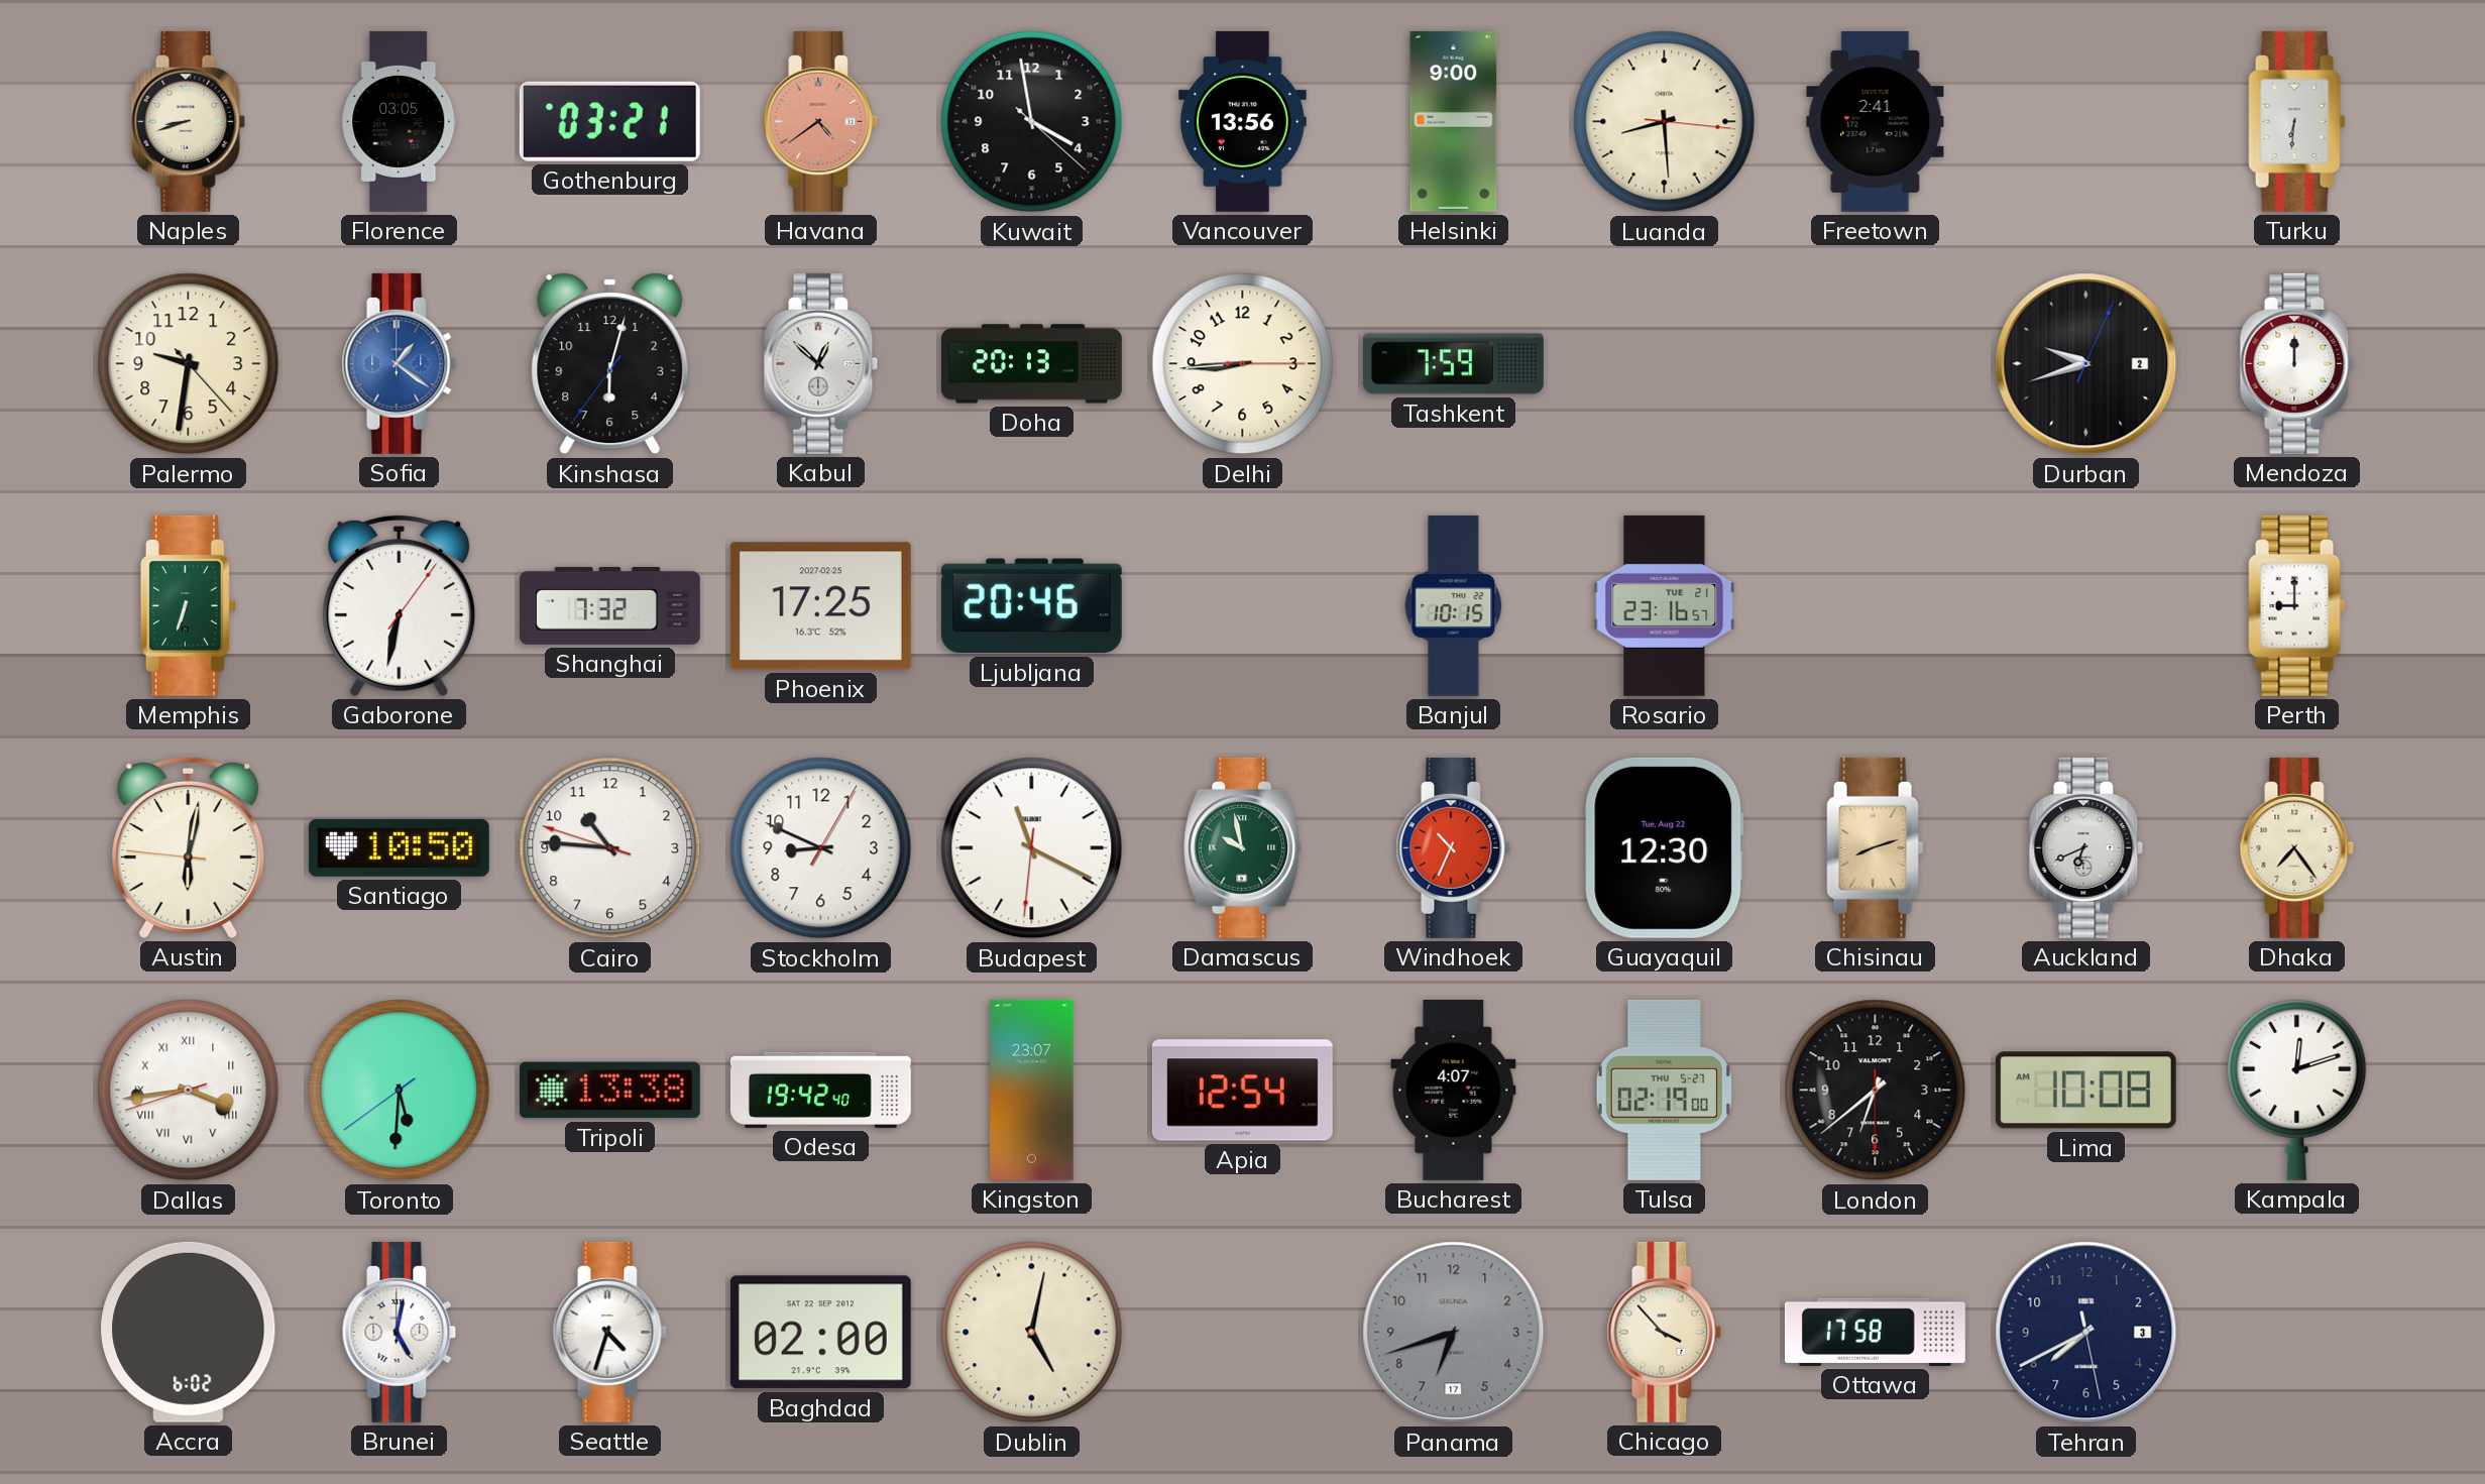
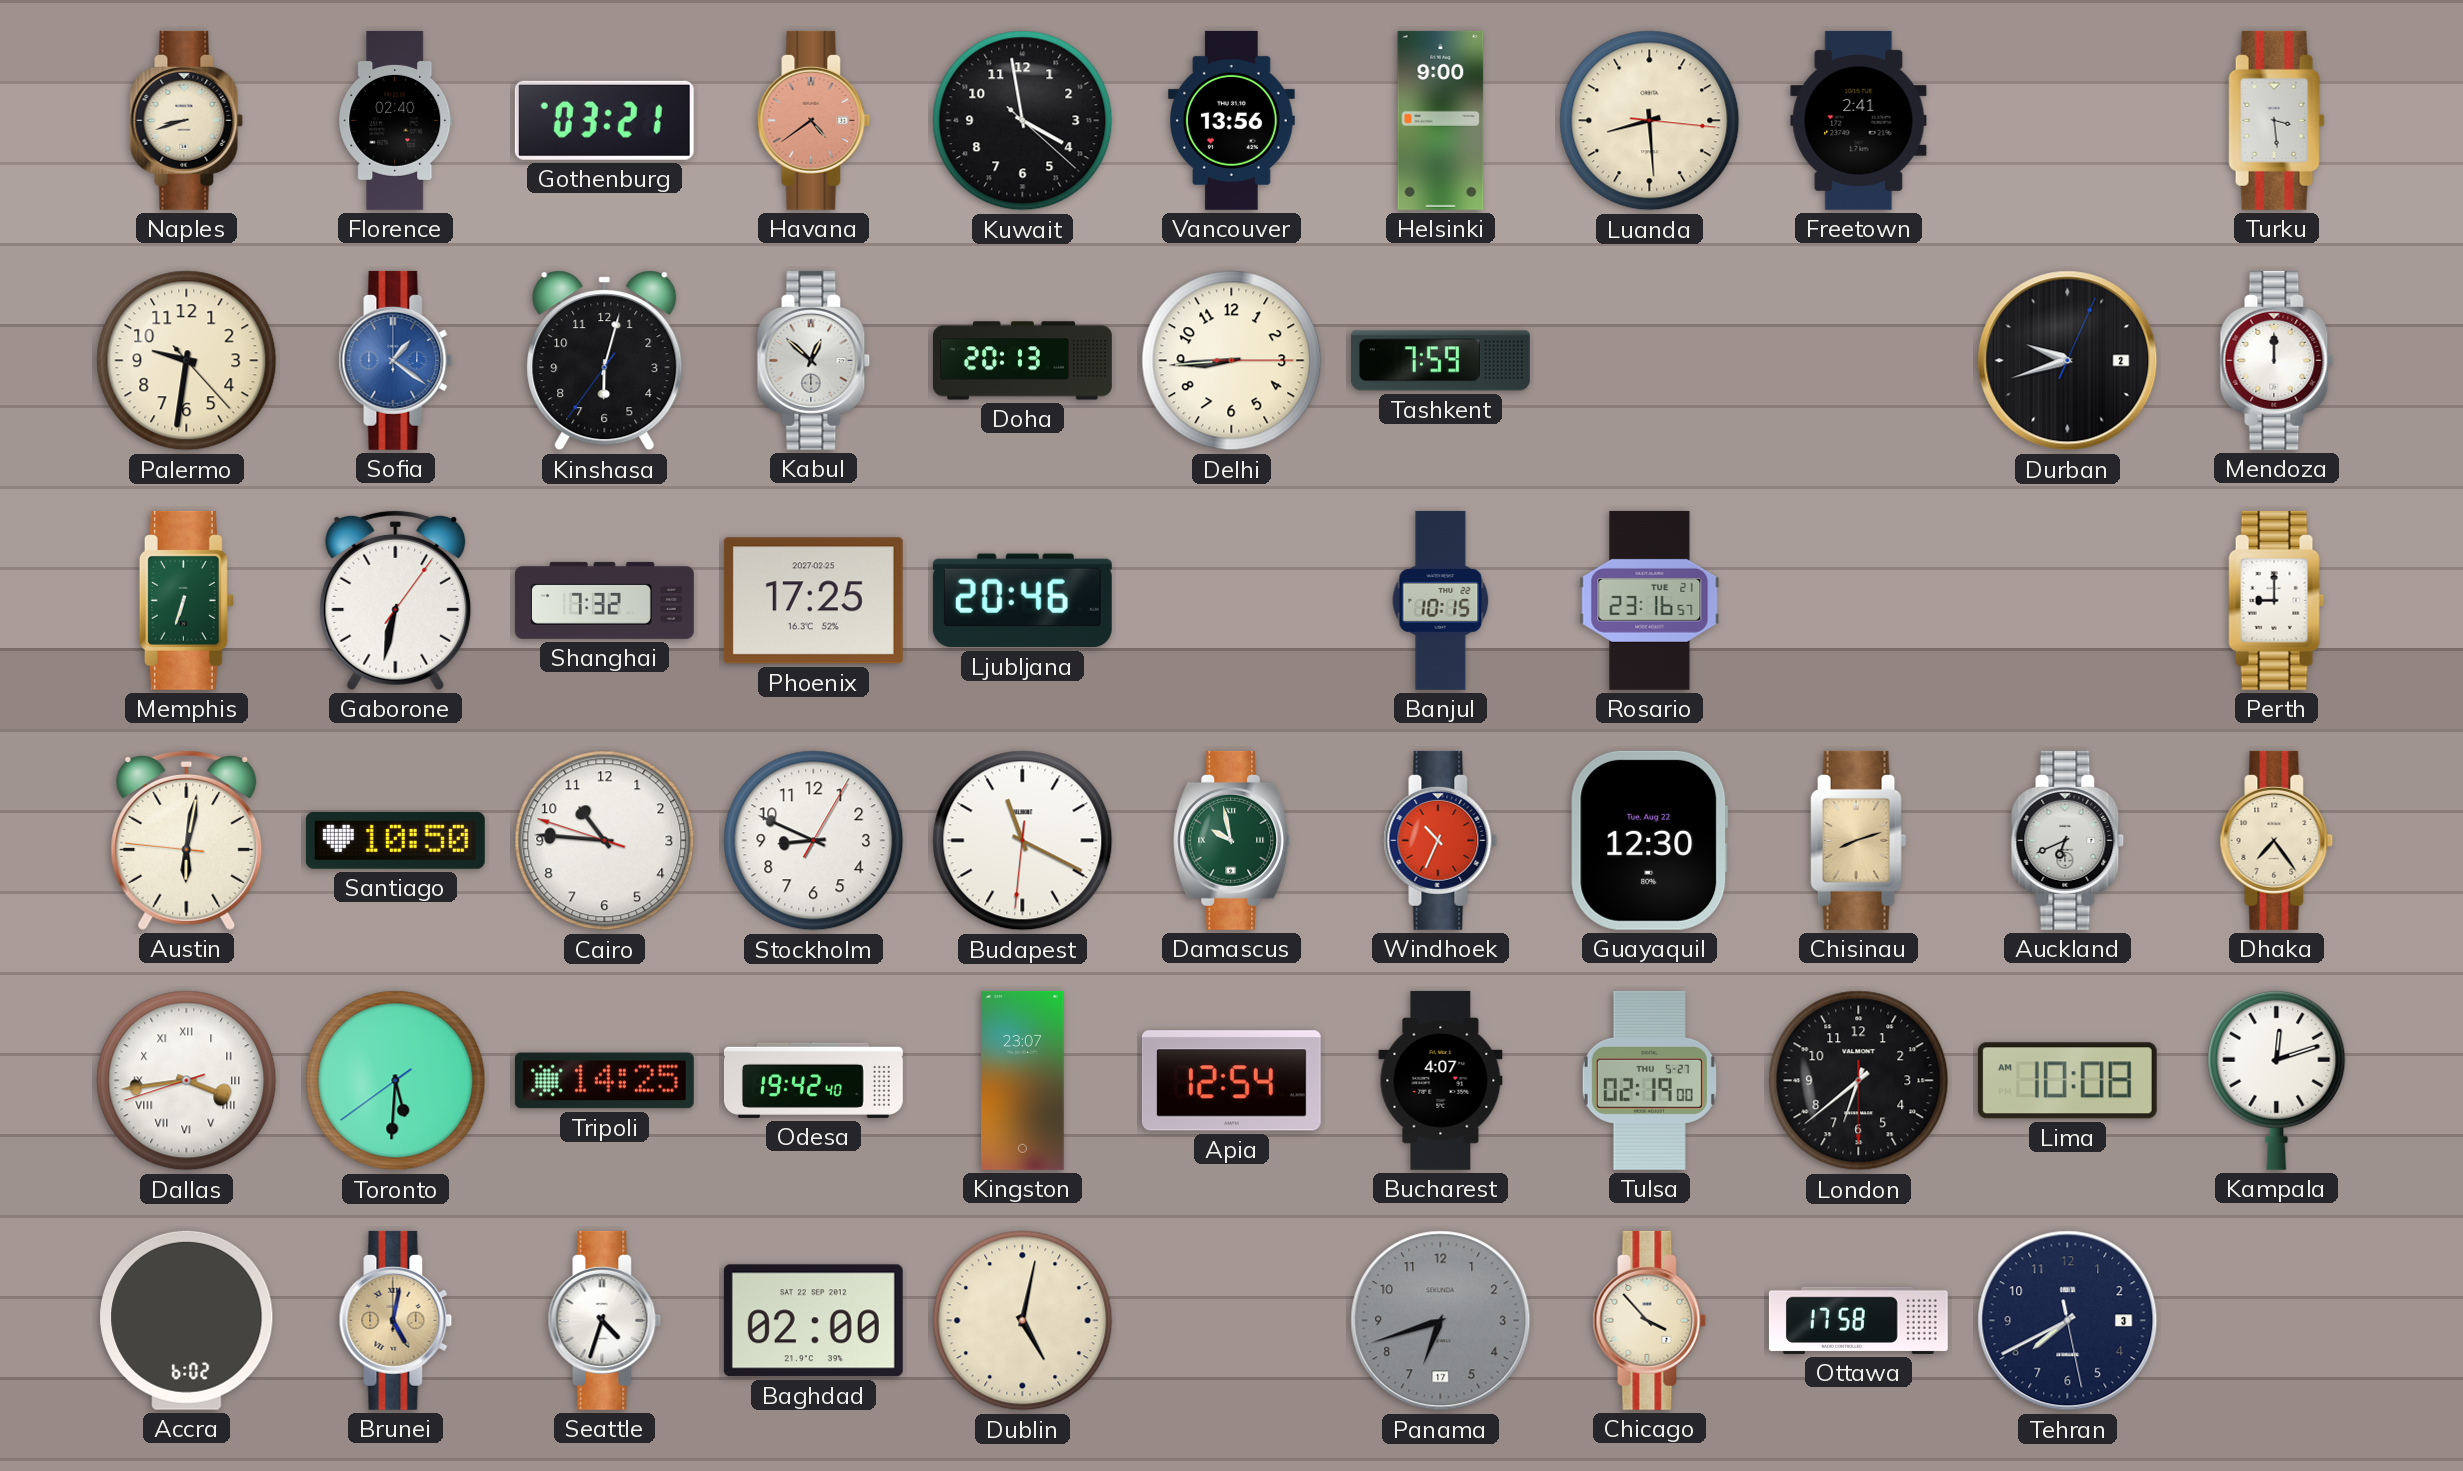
Florence: 03:05 -> 02:40 (396, 120)
Turku: 6:31 -> 3:29 (2277, 120)
Tripoli: 13:38 -> 14:25 (604, 1081)
Brunei dial: white -> champagne (396, 1320)
